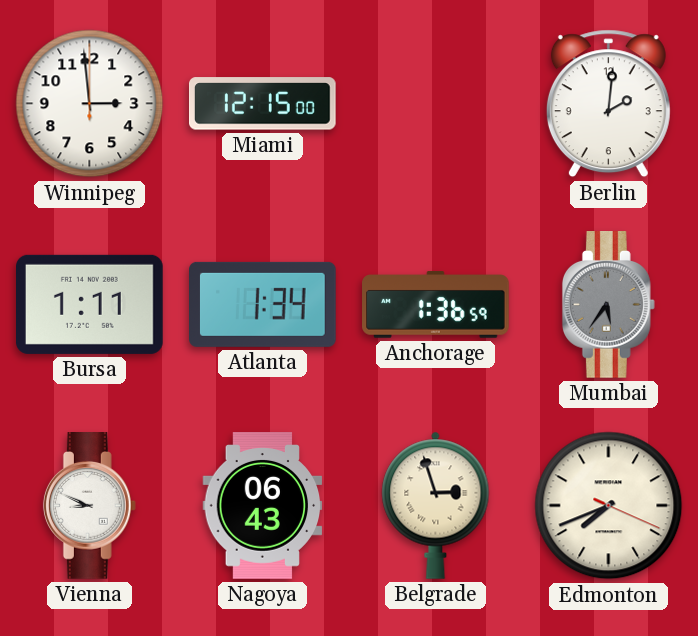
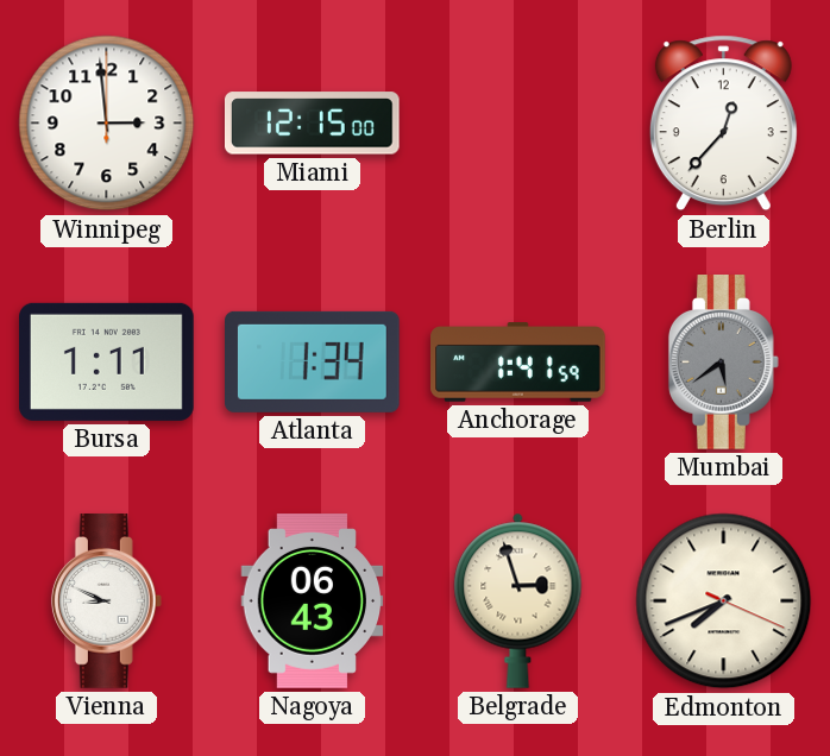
Berlin: 2:01 -> 12:37 (723, 124)
Anchorage: 1:36 -> 1:41 (518, 363)
Mumbai: 5:36 -> 5:39 (723, 363)
